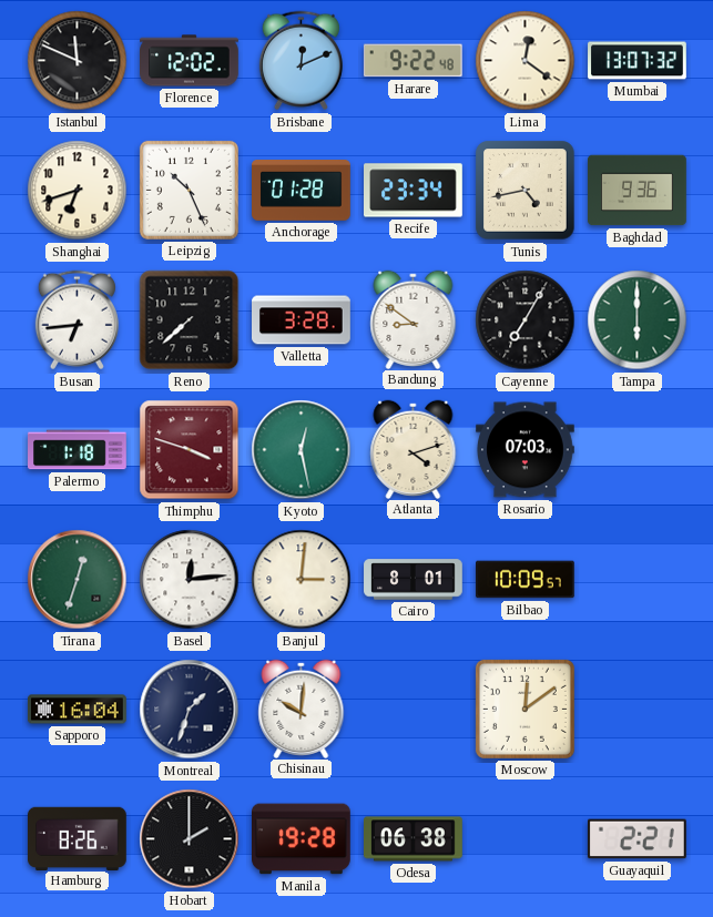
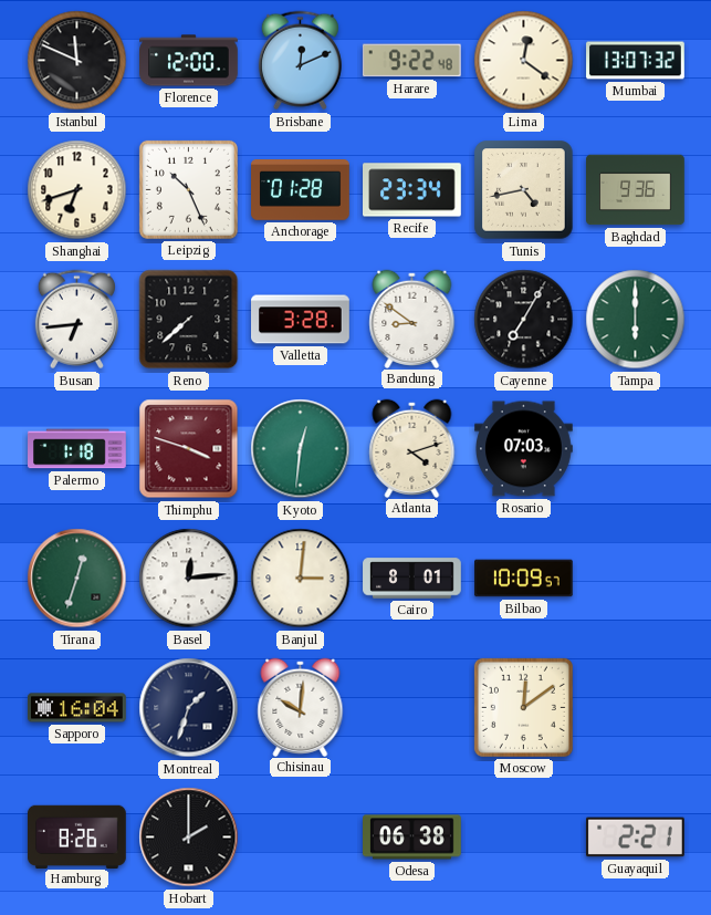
Florence: 12:02 -> 12:00 (189, 61)
Kyoto: 12:28 -> 12:31 (301, 449)
Manila: 19:28 -> none (302, 839)
